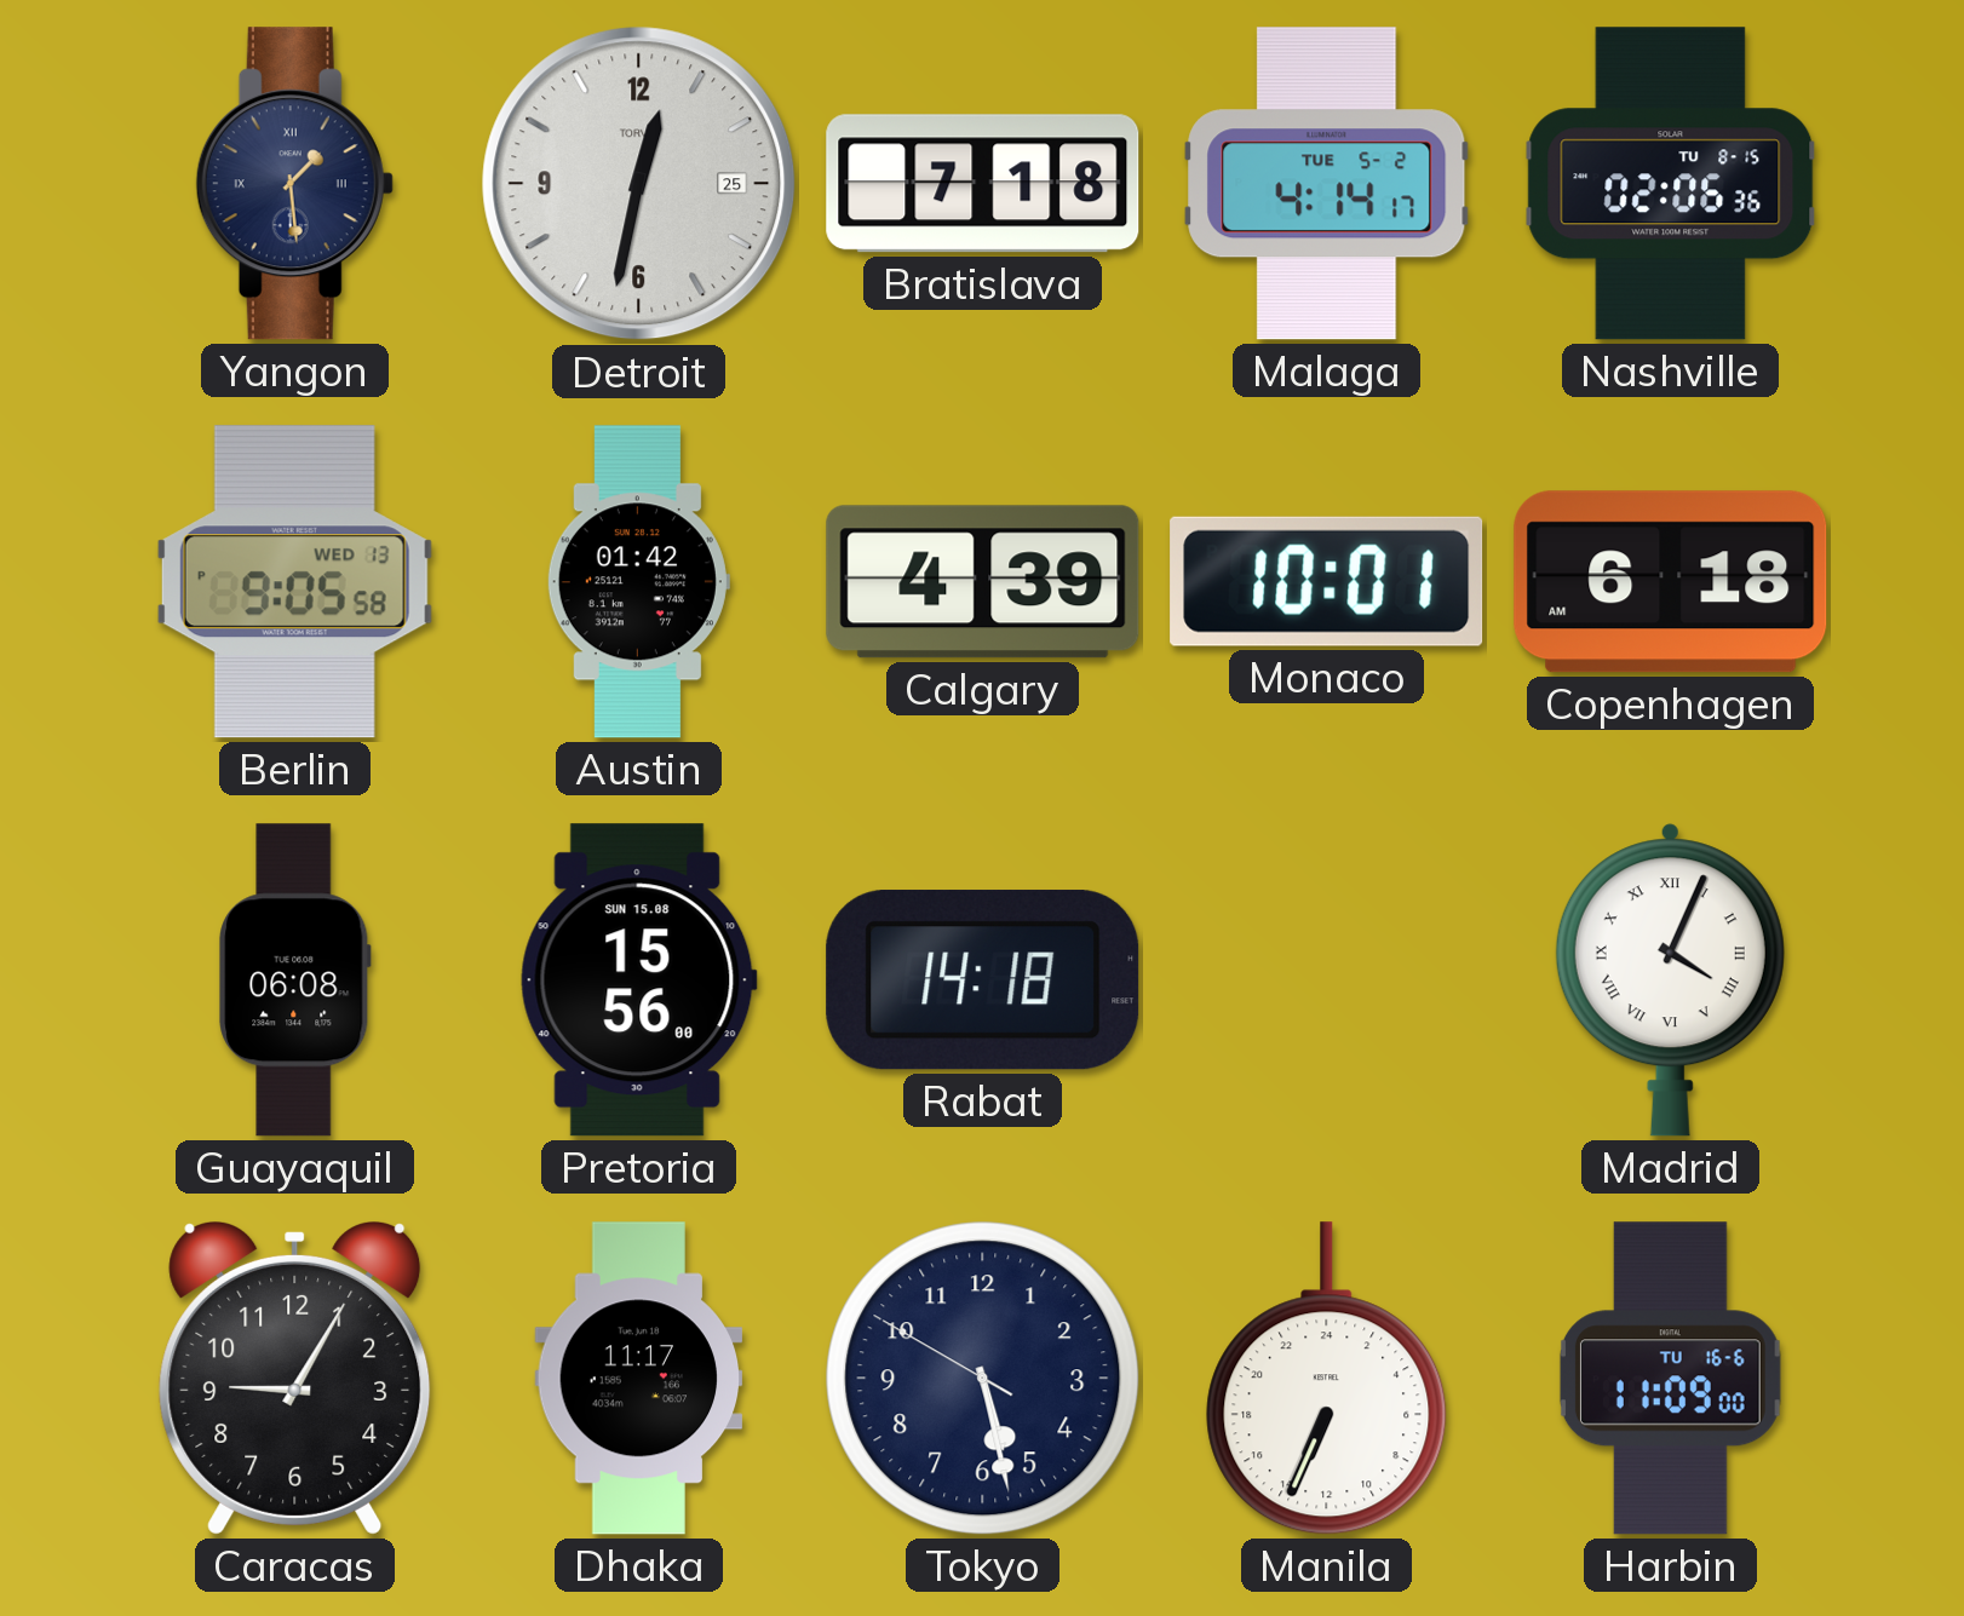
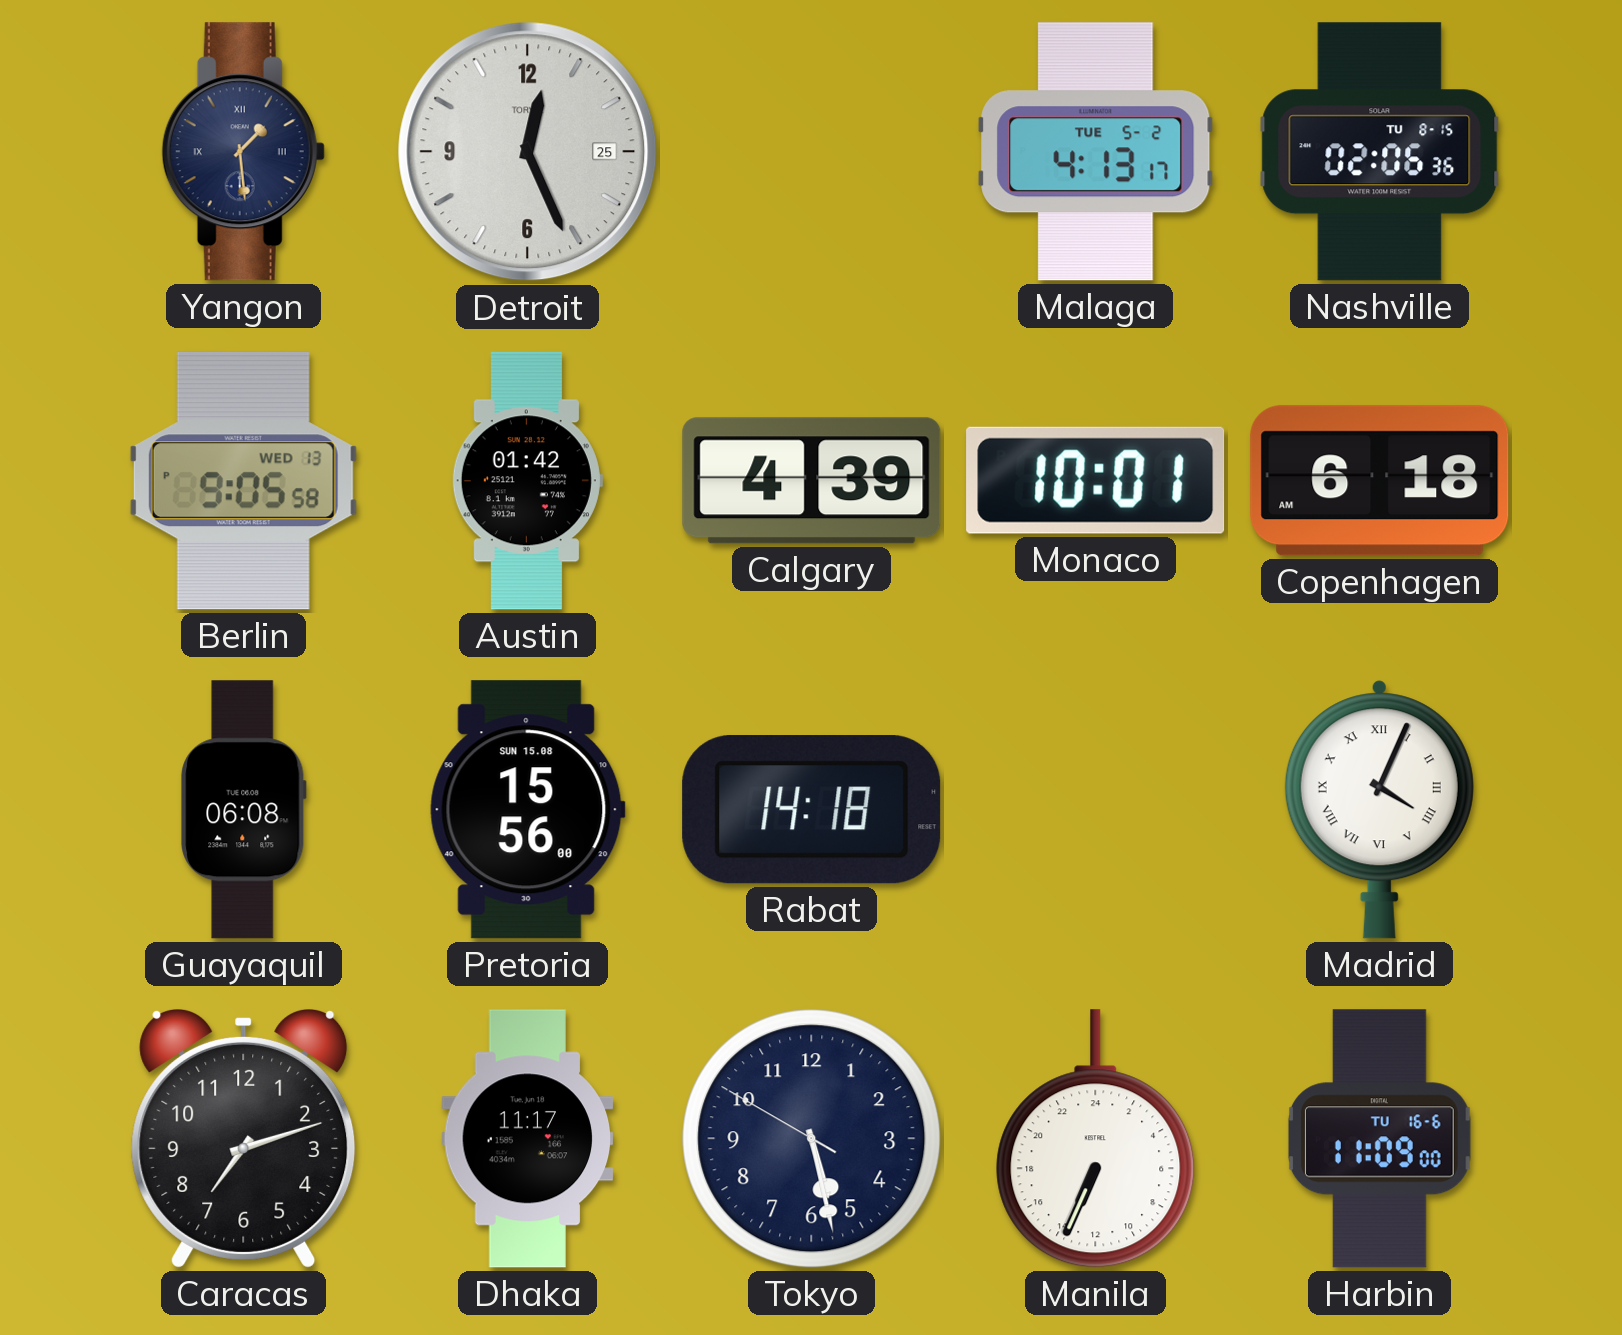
Detroit: 12:32 -> 12:26 (528, 152)
Bratislava: 7:18 -> none (983, 184)
Malaga: 4:14 -> 4:13 (1096, 152)
Caracas: 9:05 -> 7:12 (244, 1139)
